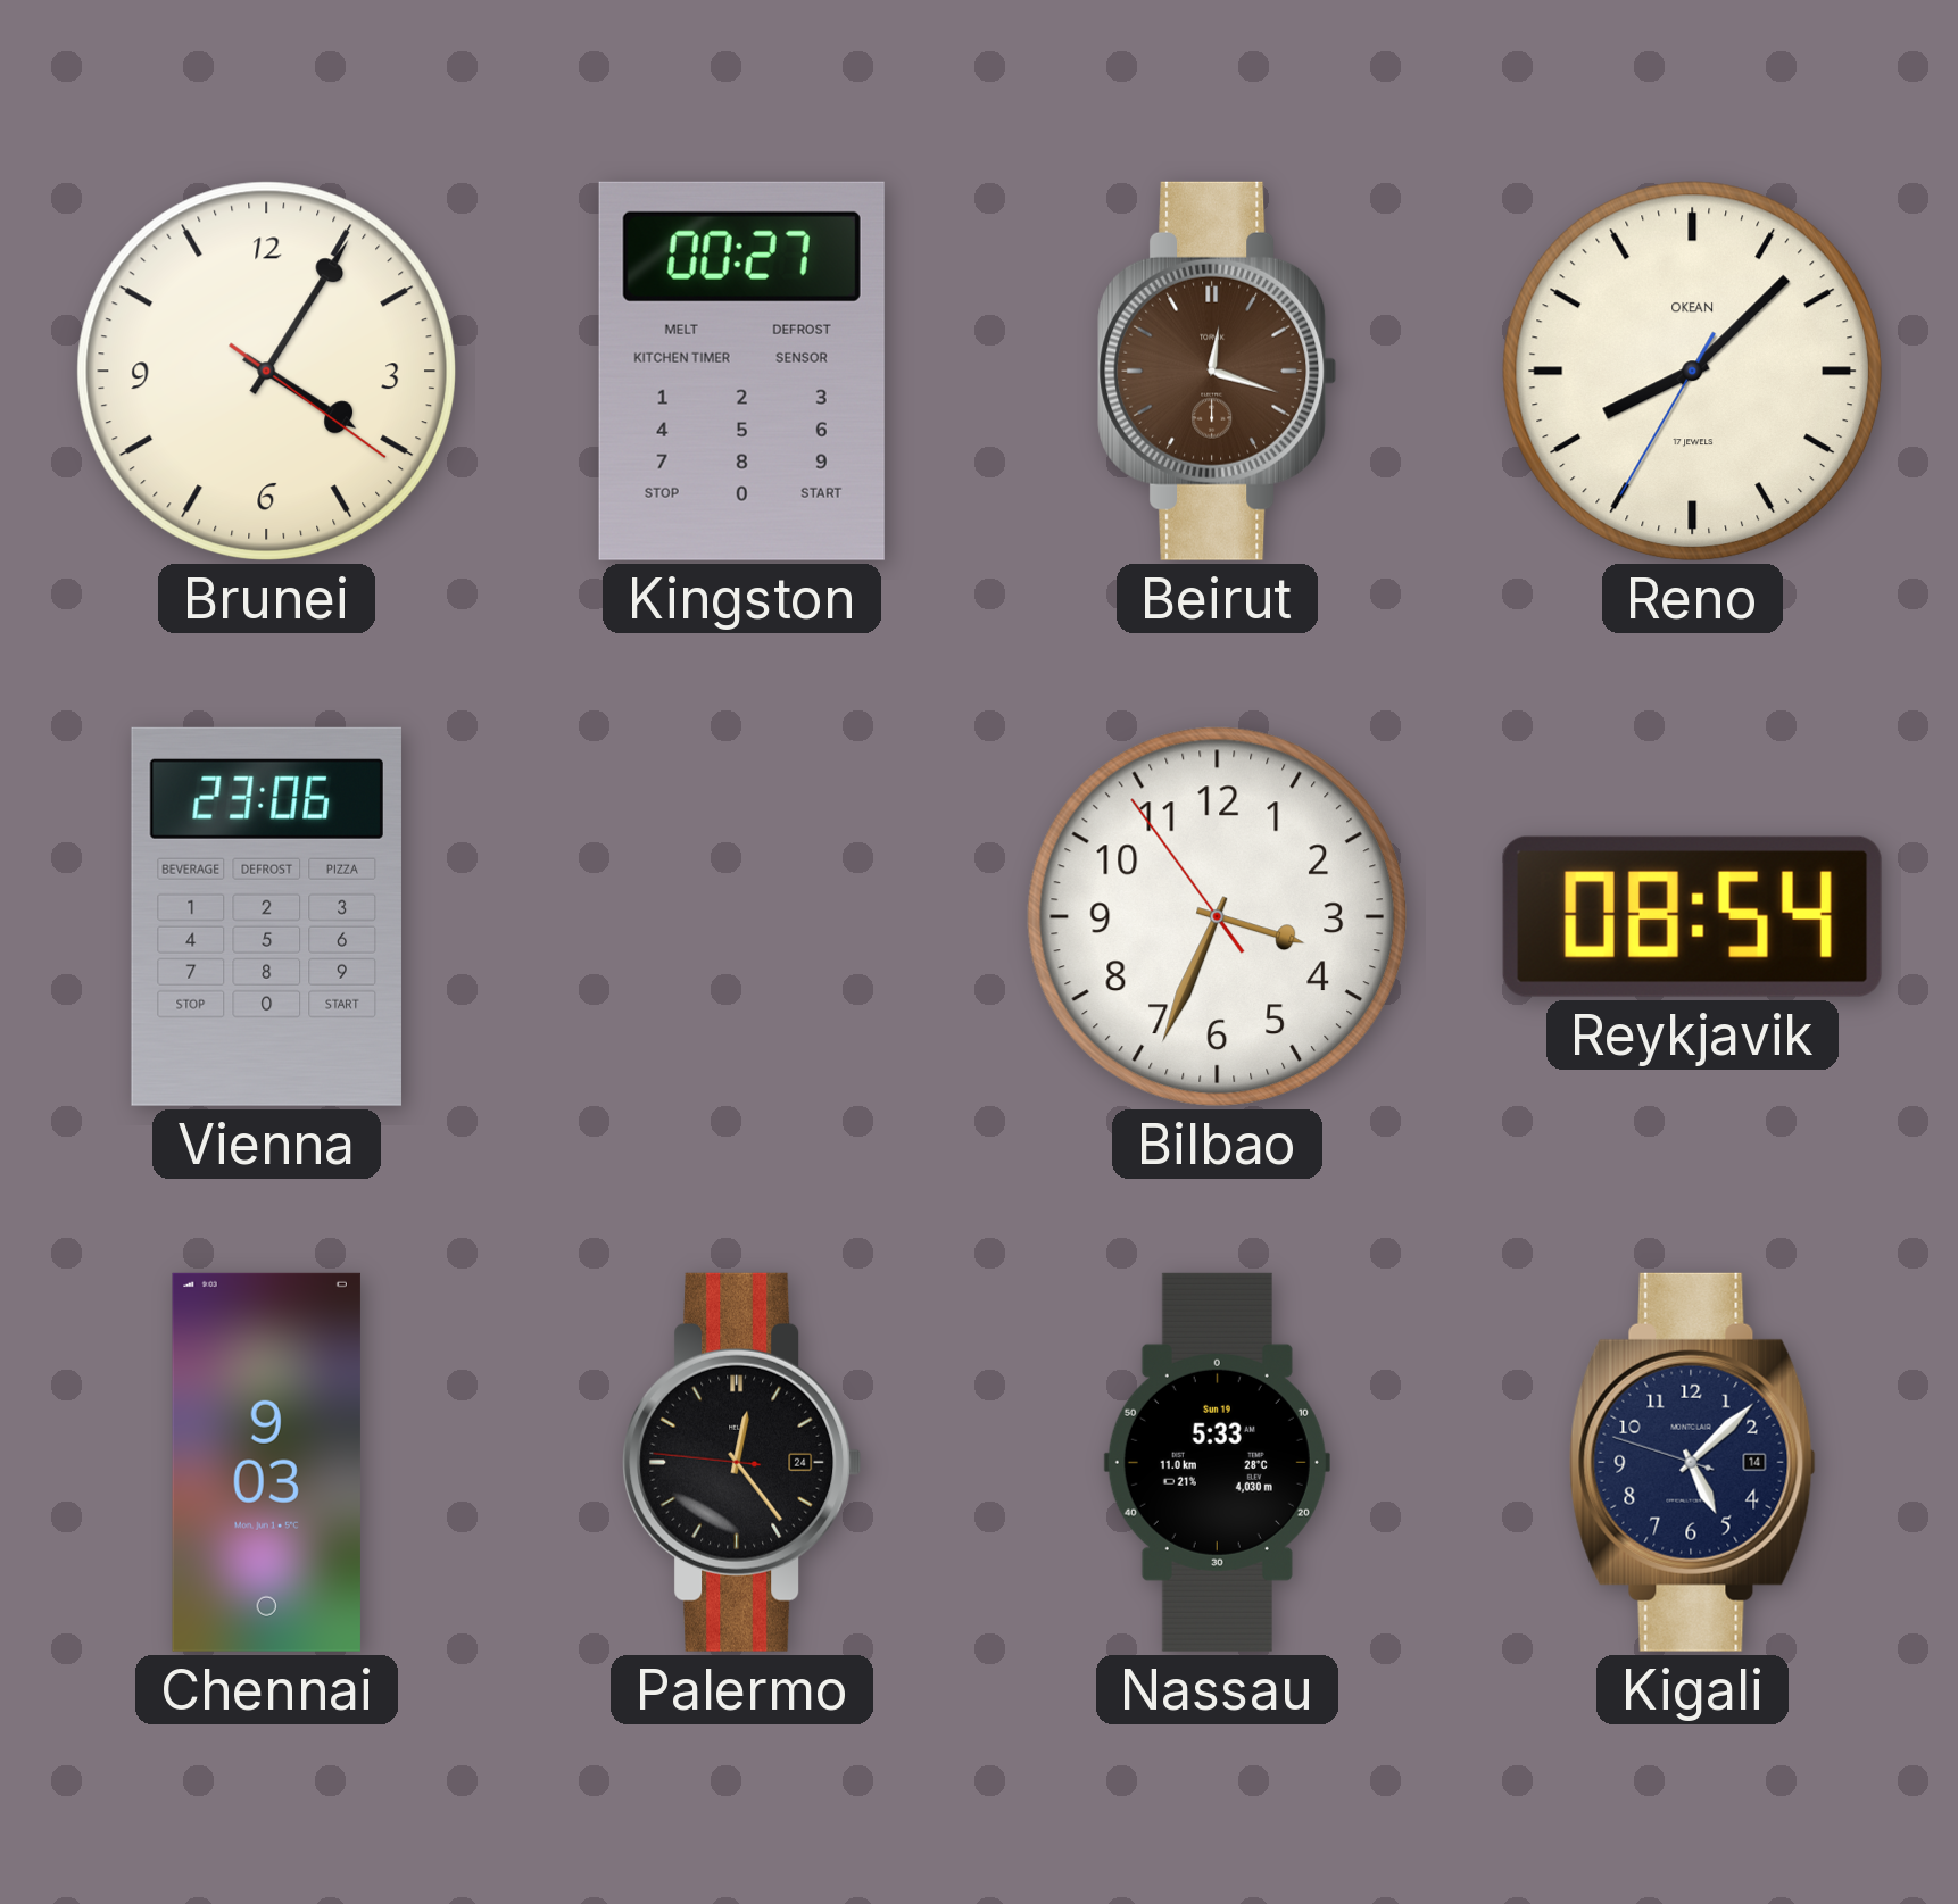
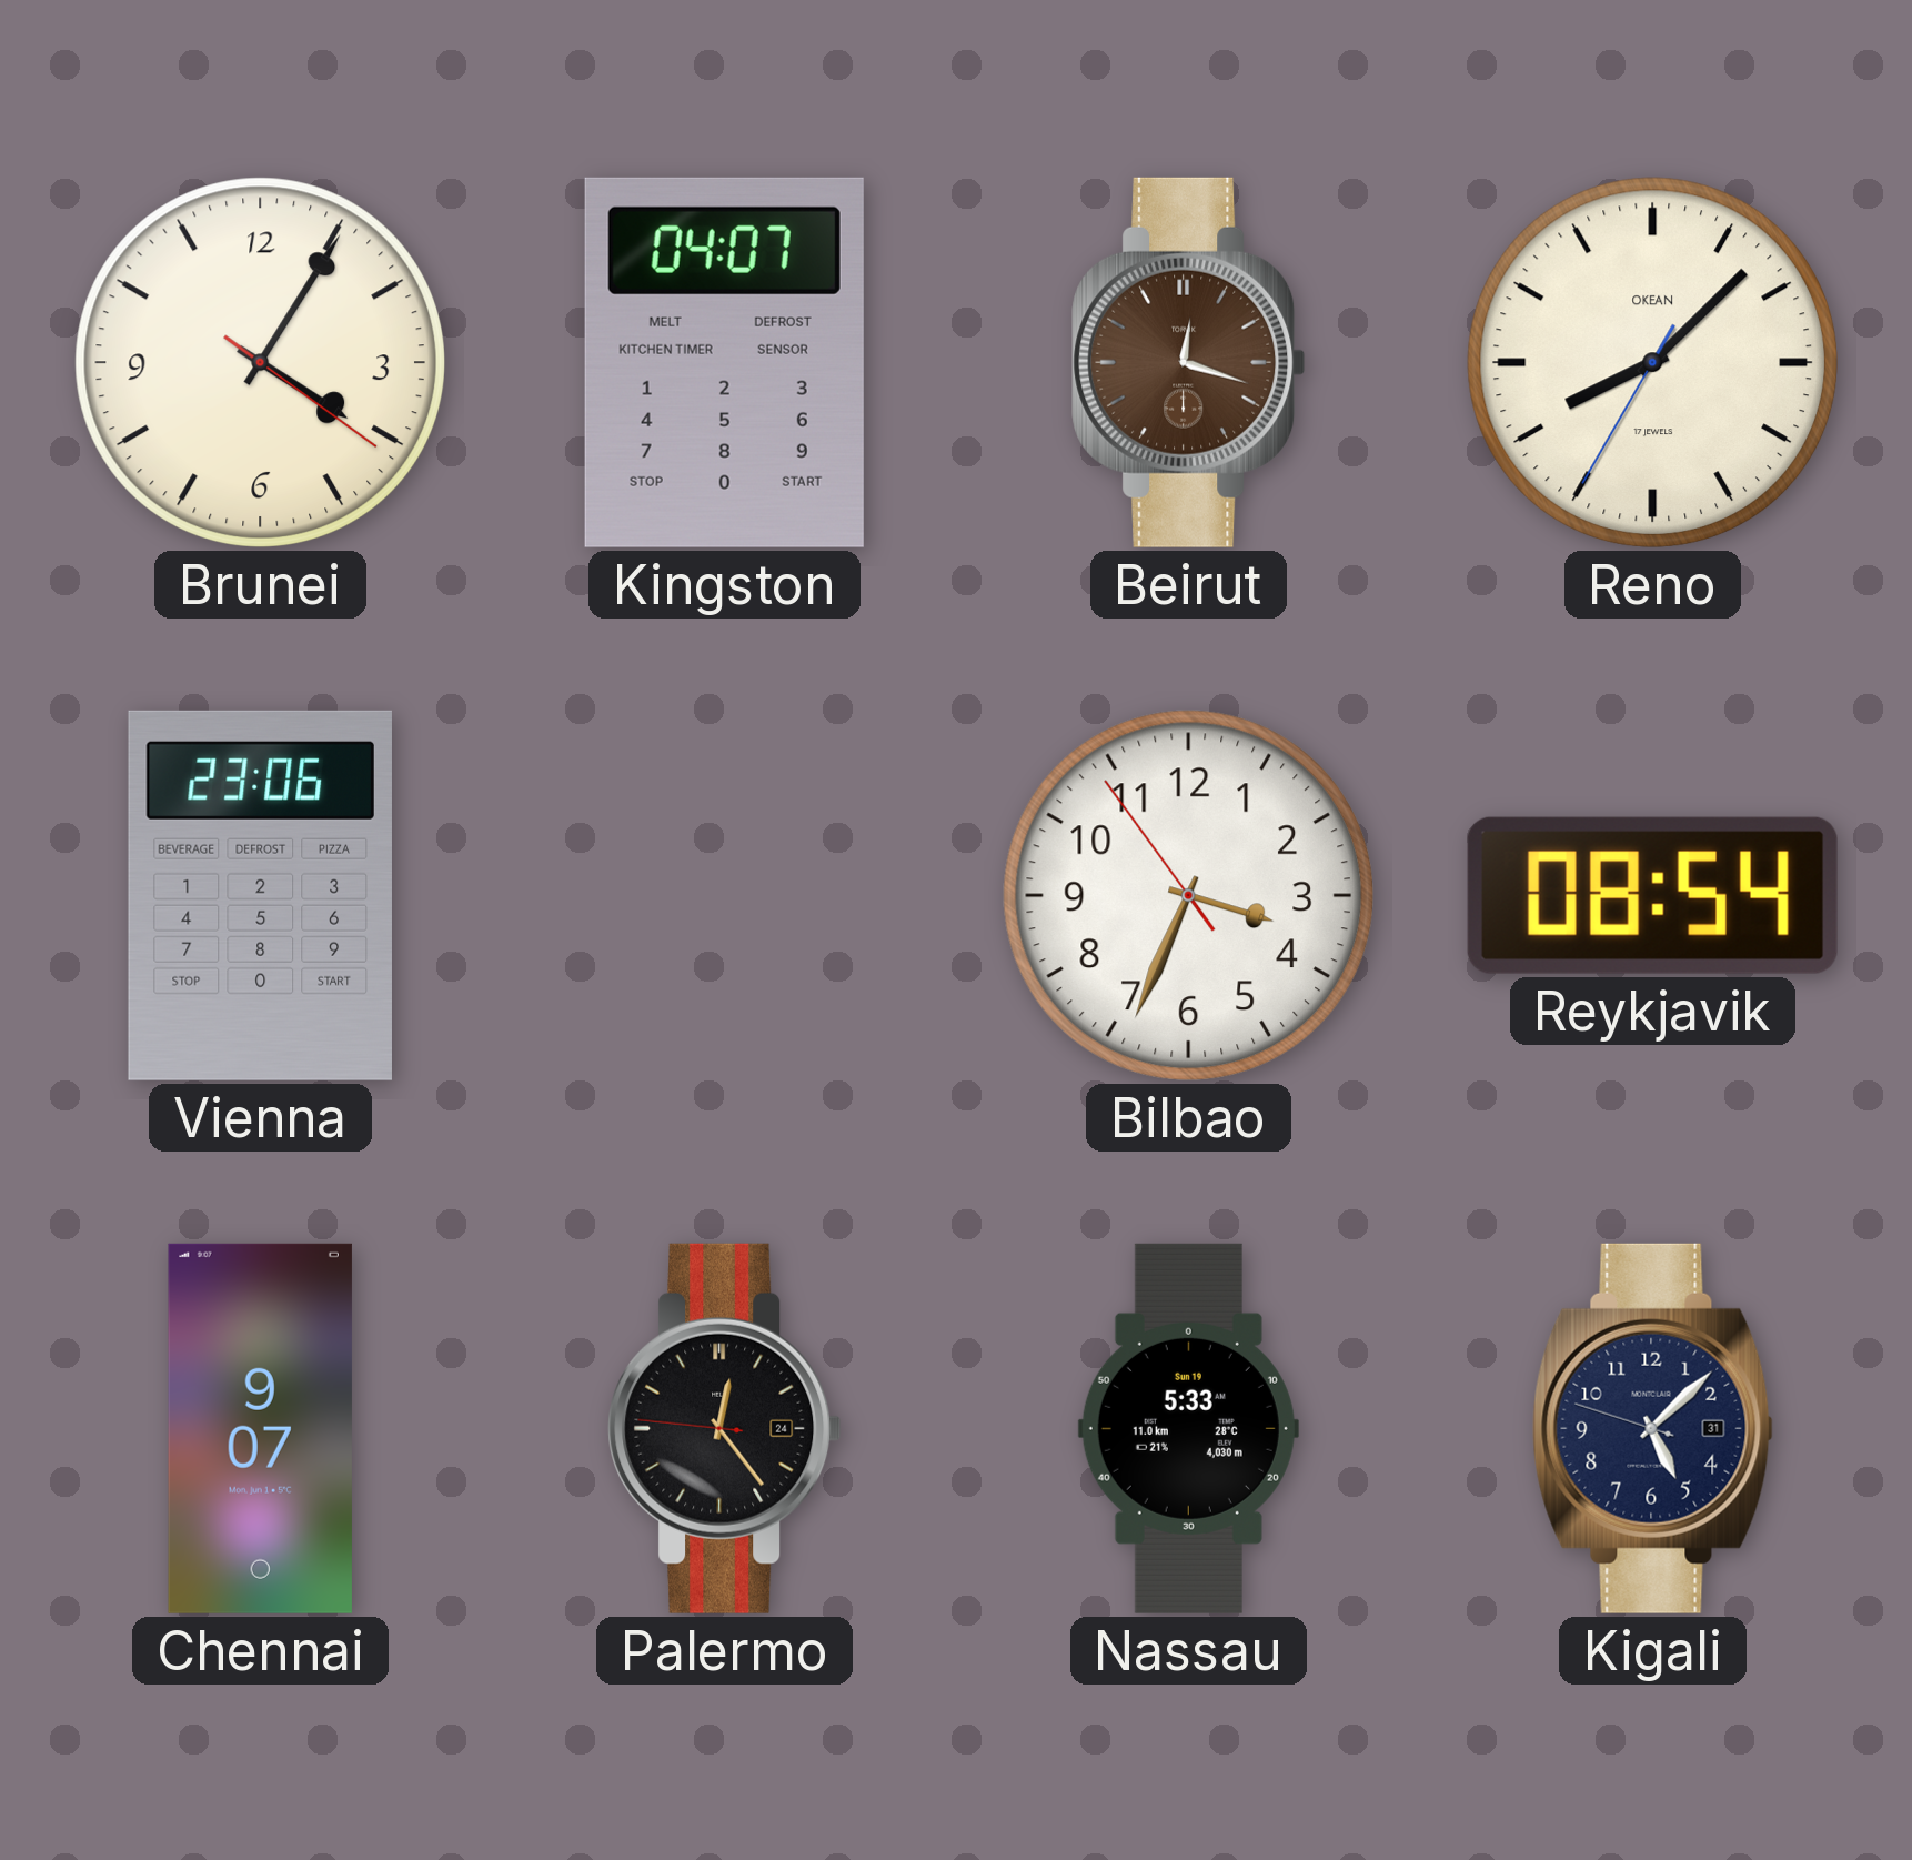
Kingston: 00:27 -> 04:07 (724, 362)
Chennai: 9:03 -> 9:07 (260, 1428)
Kigali date: 14 -> 31 (1652, 1428)
